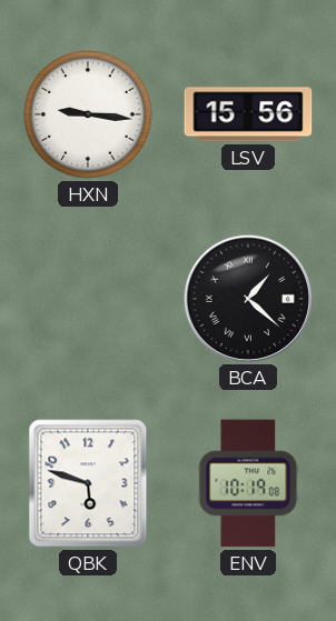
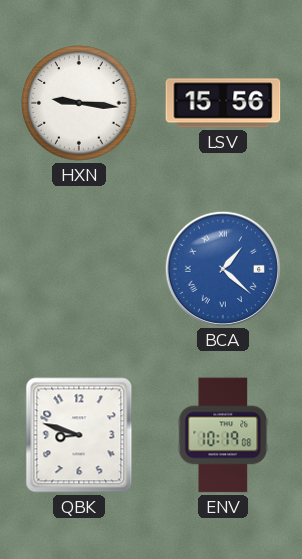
BCA dial: black -> blue (222, 268)
QBK: 5:48 -> 8:48 (79, 435)
